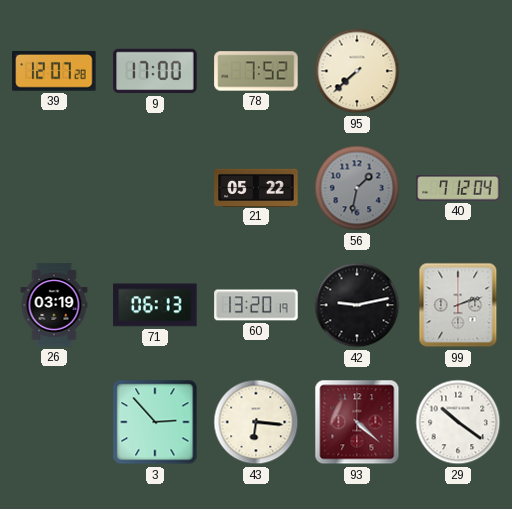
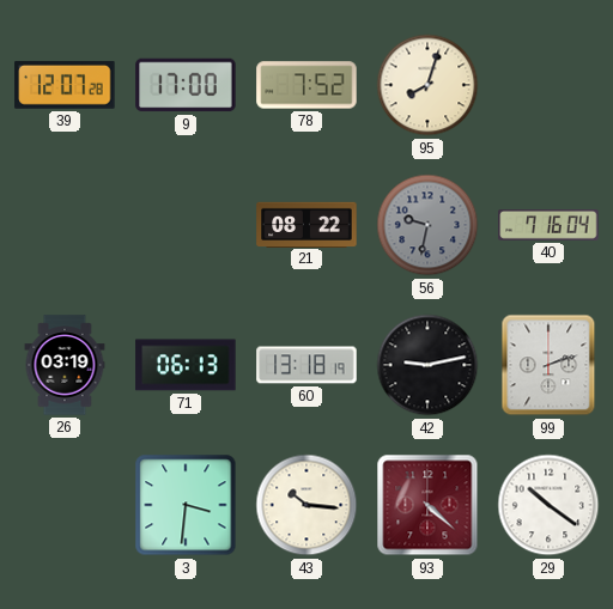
95: 7:38 -> 8:03 (427, 85)
21: 05:22 -> 08:22 (306, 224)
56: 1:32 -> 9:32 (427, 225)
40: 7:12 -> 7:16 (548, 226)
60: 13:20 -> 13:18 (306, 365)
3: 2:53 -> 3:31 (186, 505)
43: 6:16 -> 10:16 (306, 505)
